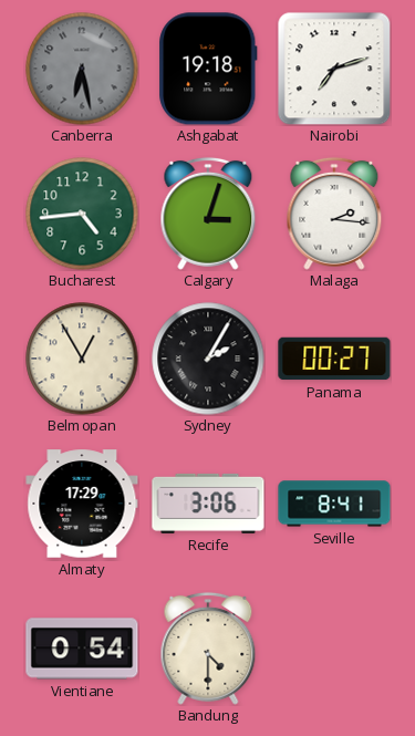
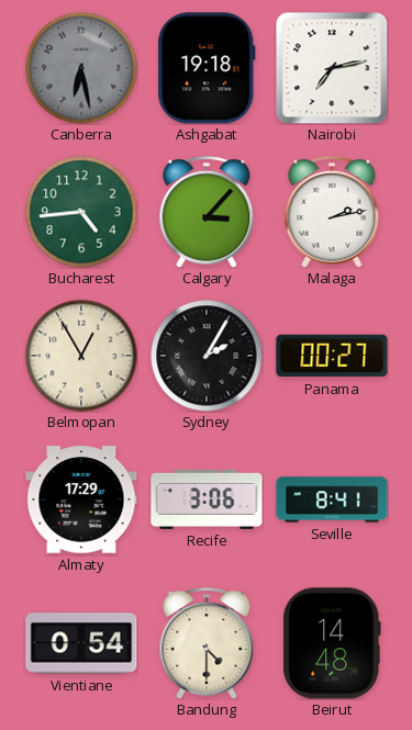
Nairobi: 7:12 -> 7:13 (332, 68)
Calgary: 3:03 -> 3:07 (207, 212)
Malaga: 2:16 -> 2:13 (332, 212)
Beirut: none -> 14:48 (332, 643)
